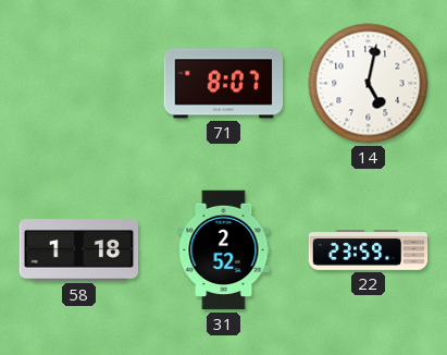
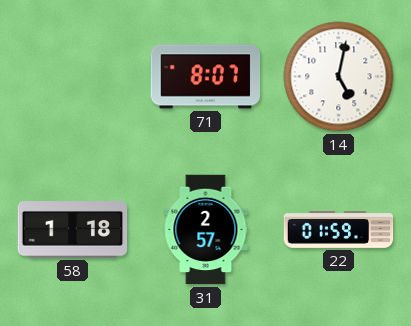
31: 2:52 -> 2:57 (206, 230)
22: 23:59 -> 01:59 (339, 230)
